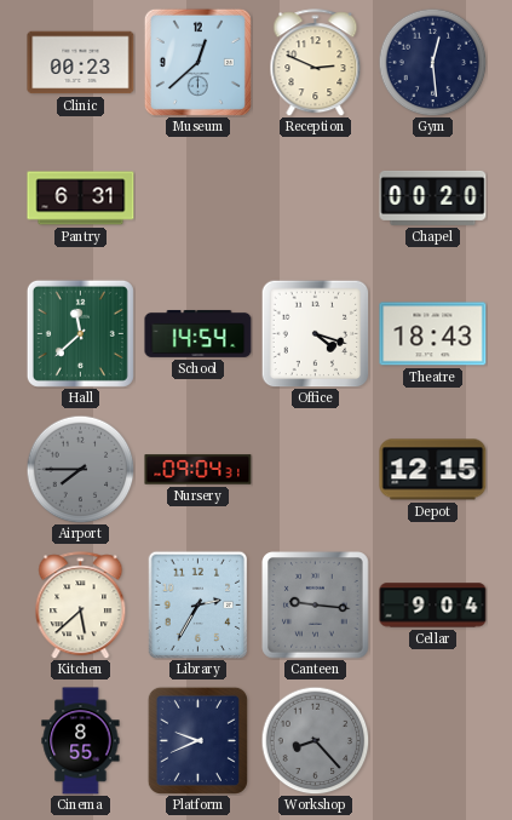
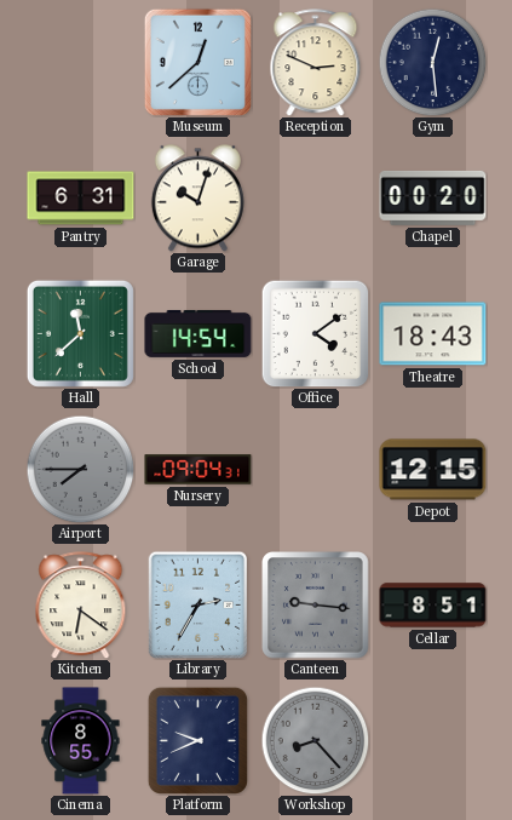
Clinic: 00:23 -> none (81, 63)
Garage: none -> 10:03 (197, 199)
Office: 4:18 -> 4:09 (315, 333)
Kitchen: 5:38 -> 6:21 (81, 606)
Cellar: 9:04 -> 8:51 (433, 606)
